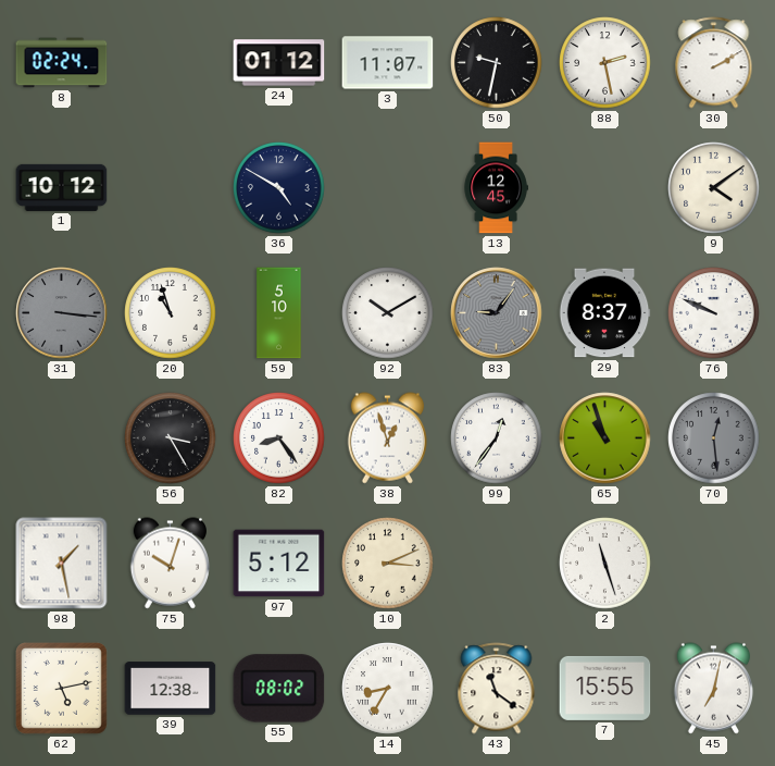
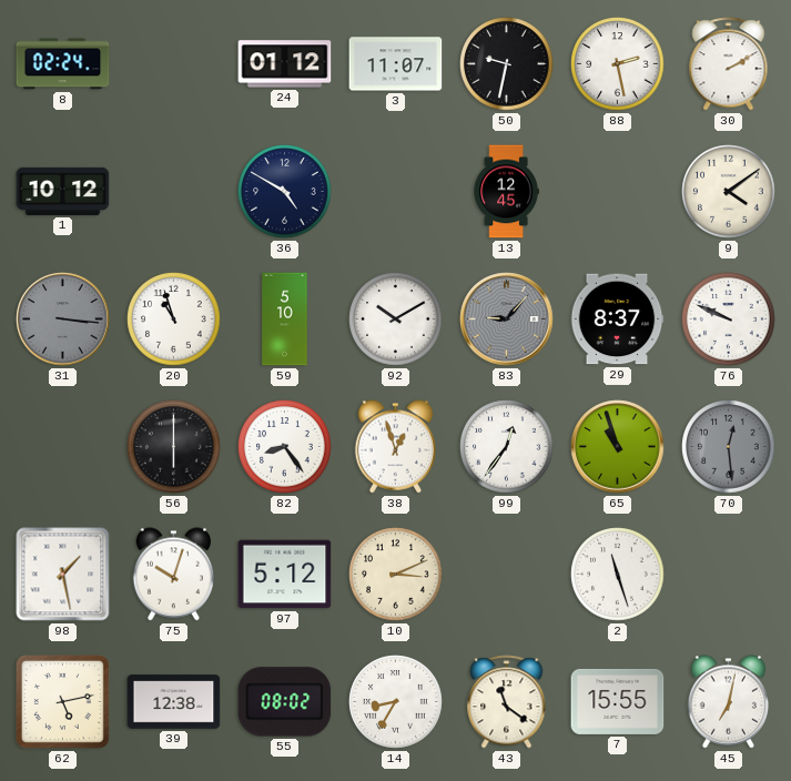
83: 9:06 -> 9:07 (507, 319)
56: 3:25 -> 6:00 (174, 447)
